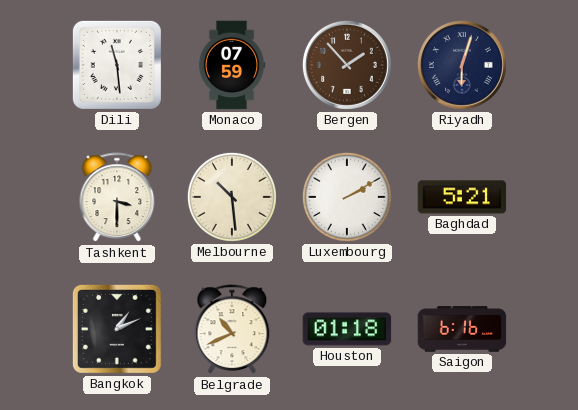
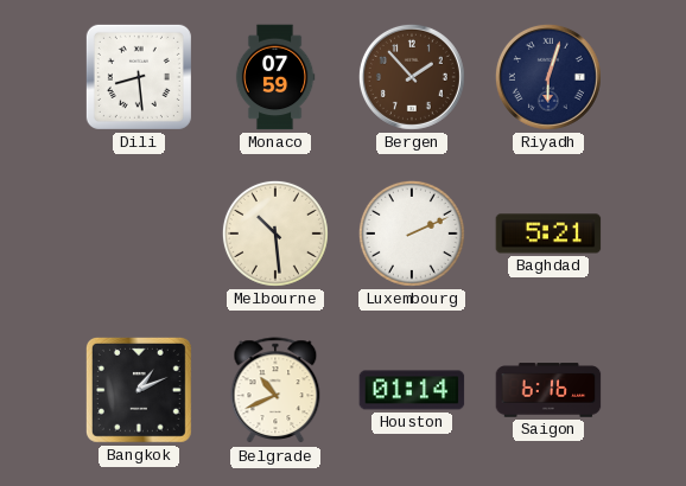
Dili: 11:29 -> 8:29 (139, 77)
Tashkent: 3:30 -> none (117, 198)
Luxembourg: 2:10 -> 2:11 (412, 234)
Houston: 01:18 -> 01:14 (412, 390)
